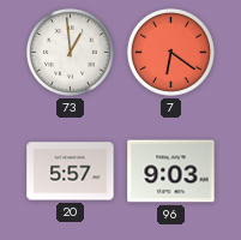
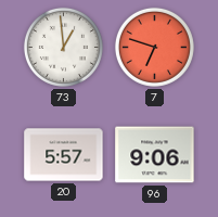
7: 6:21 -> 6:48 (154, 47)
96: 9:03 -> 9:06 (155, 155)
